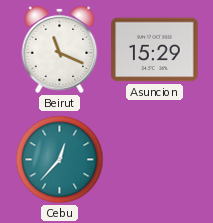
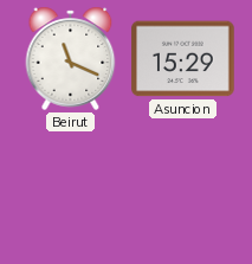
Cebu: 12:37 -> none (60, 160)
